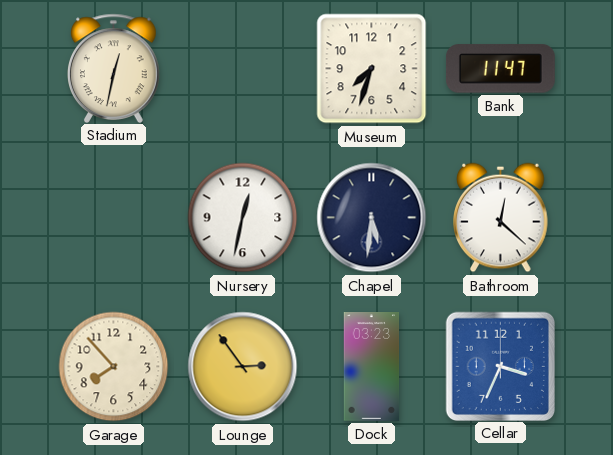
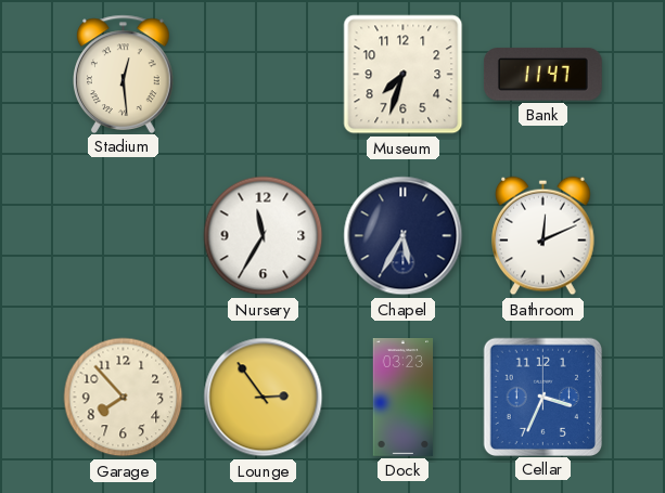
Stadium: 12:32 -> 12:29 (124, 74)
Nursery: 12:32 -> 11:35 (264, 236)
Chapel: 5:31 -> 5:35 (404, 236)
Bathroom: 12:22 -> 12:11 (543, 236)
